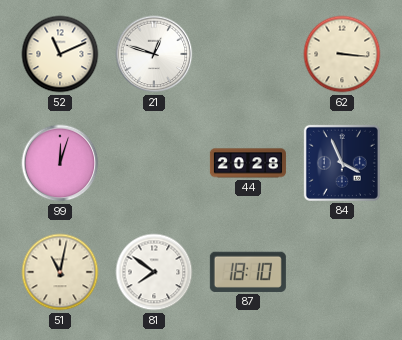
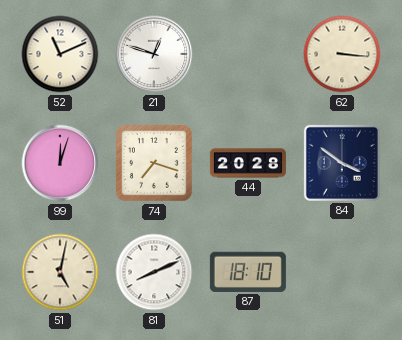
74: none -> 7:18 (154, 163)
84: 3:56 -> 3:51 (342, 163)
51: 11:02 -> 5:02 (60, 272)
81: 7:51 -> 8:11 (154, 272)
